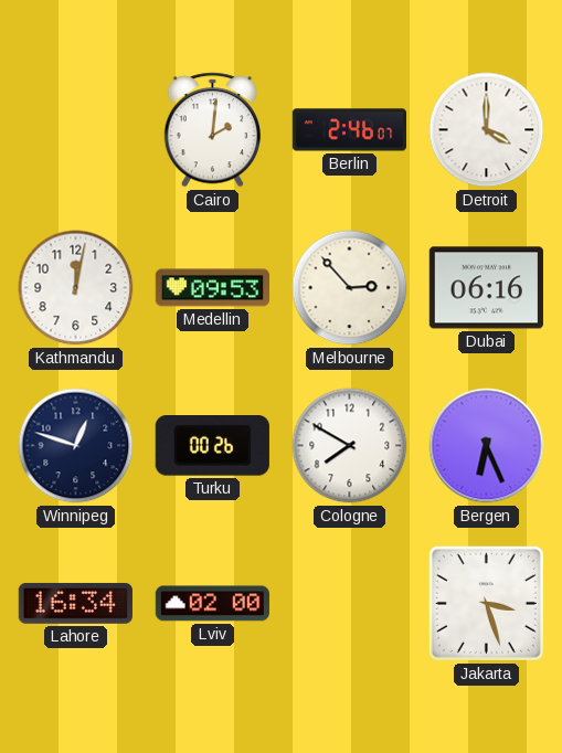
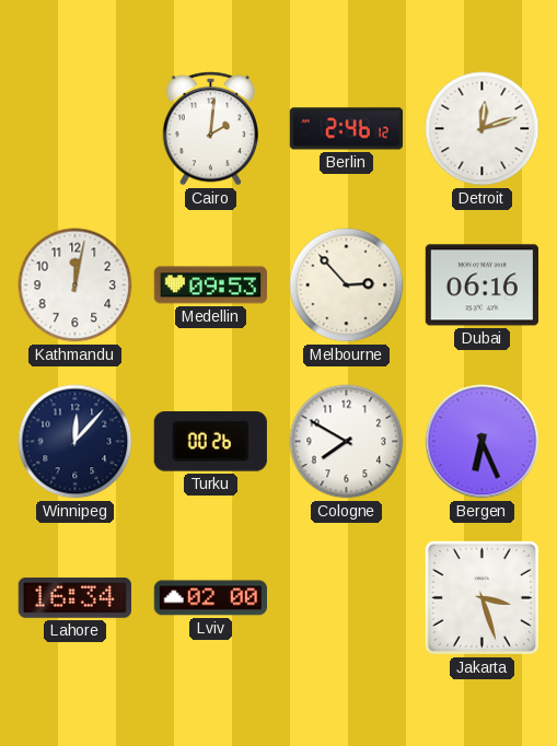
Berlin: 2:46:07 -> 2:46:12 (346, 129)
Detroit: 4:00 -> 12:12 (483, 129)
Winnipeg: 12:48 -> 12:07 (76, 442)
